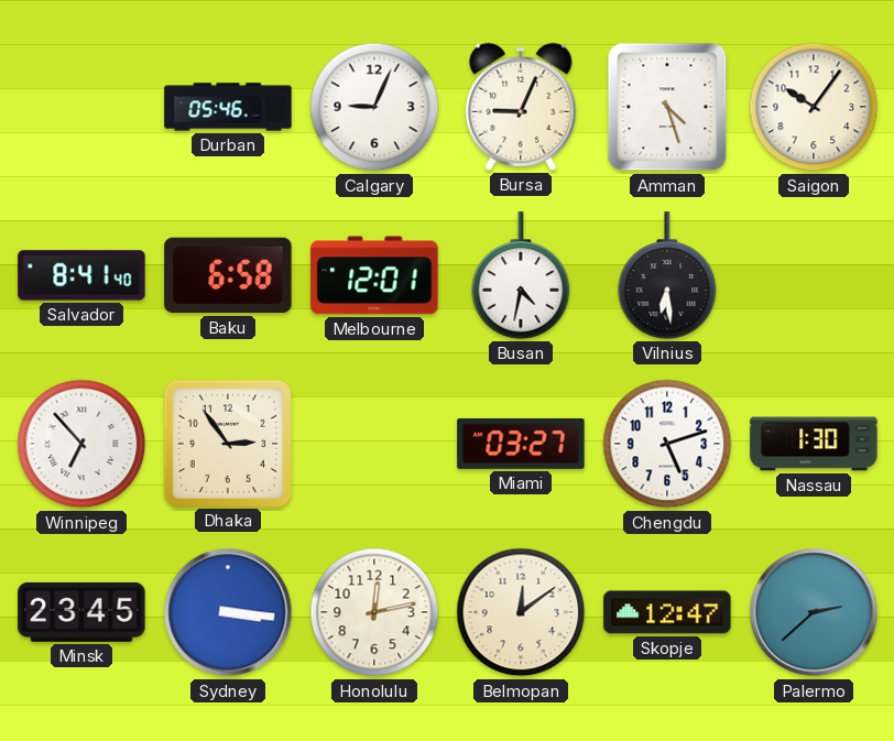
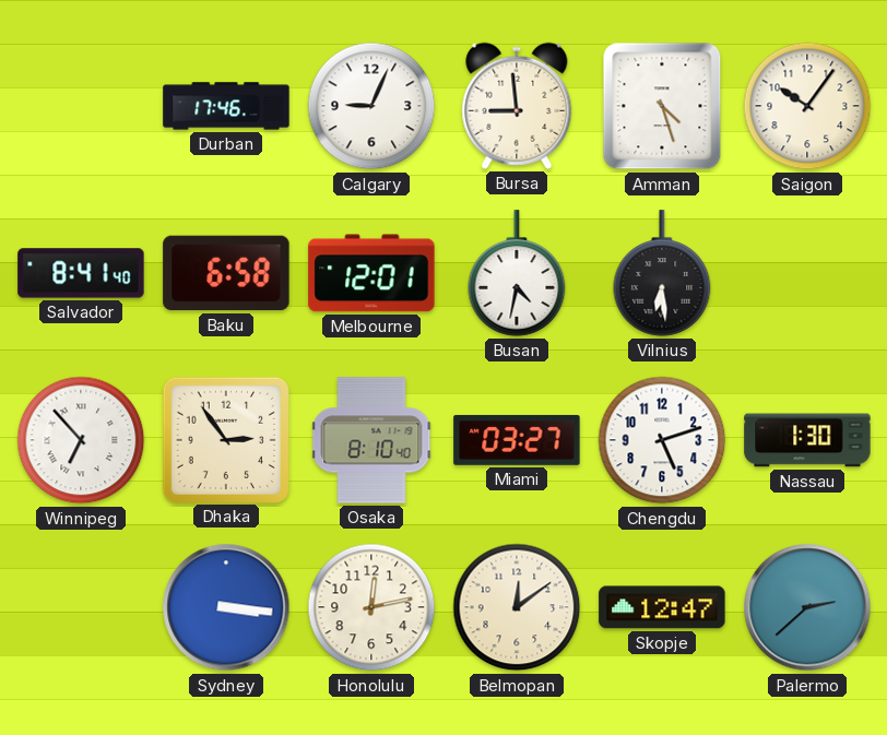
Durban: 05:46 -> 17:46 (226, 106)
Bursa: 9:04 -> 8:59 (517, 106)
Osaka: none -> 8:10 (371, 440)
Minsk: 23:45 -> none (81, 612)
